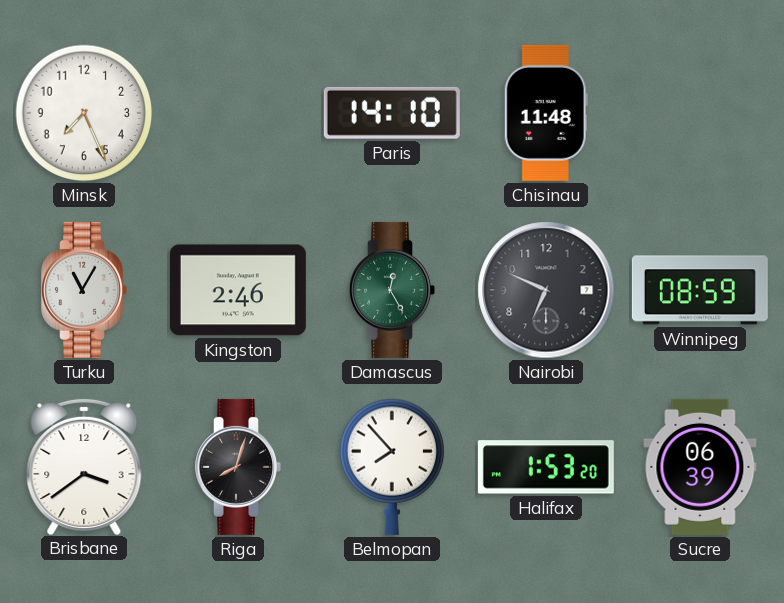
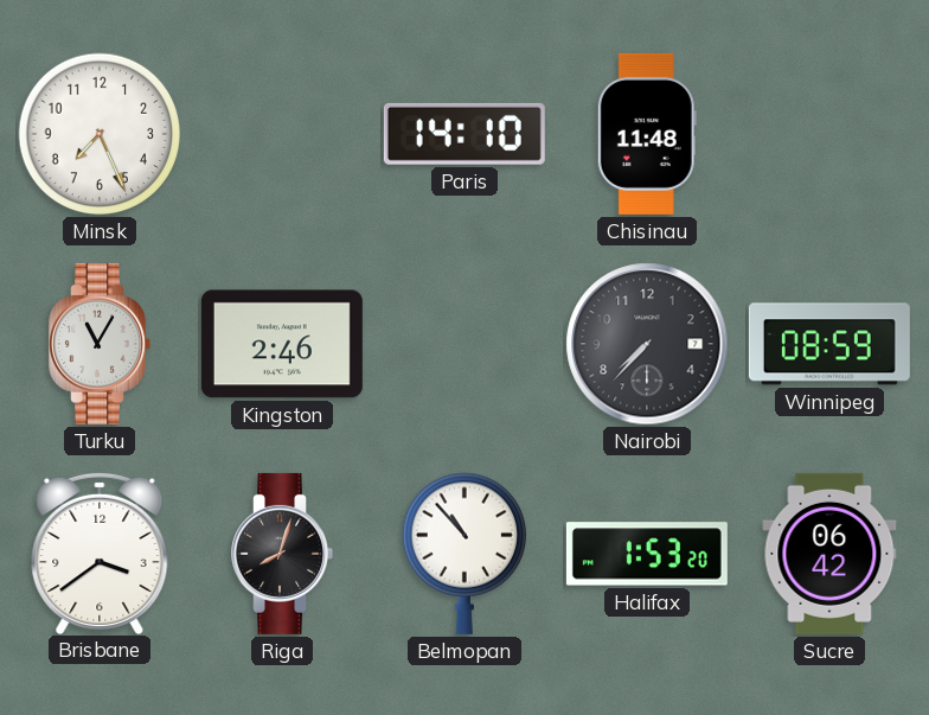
Damascus: 12:25 -> none (392, 290)
Nairobi: 6:49 -> 7:37 (647, 344)
Belmopan: 7:53 -> 10:53 (463, 554)
Sucre: 06:39 -> 06:42 (829, 554)
